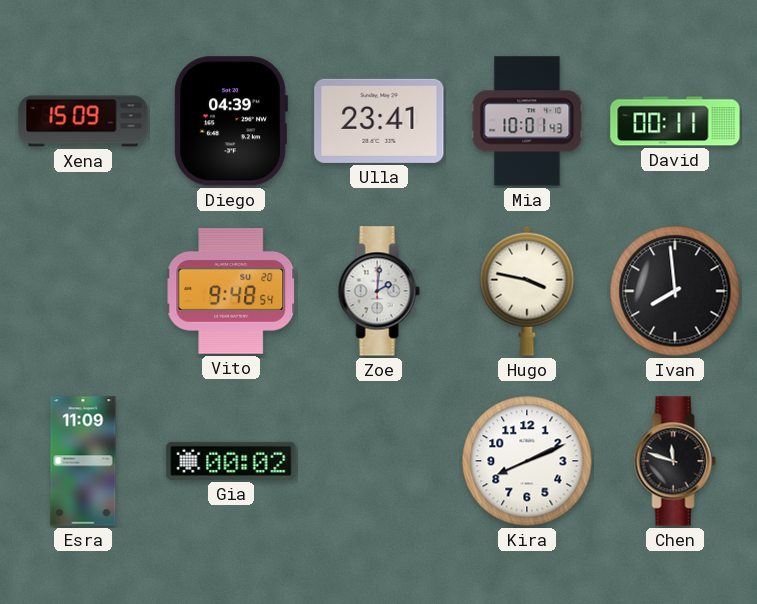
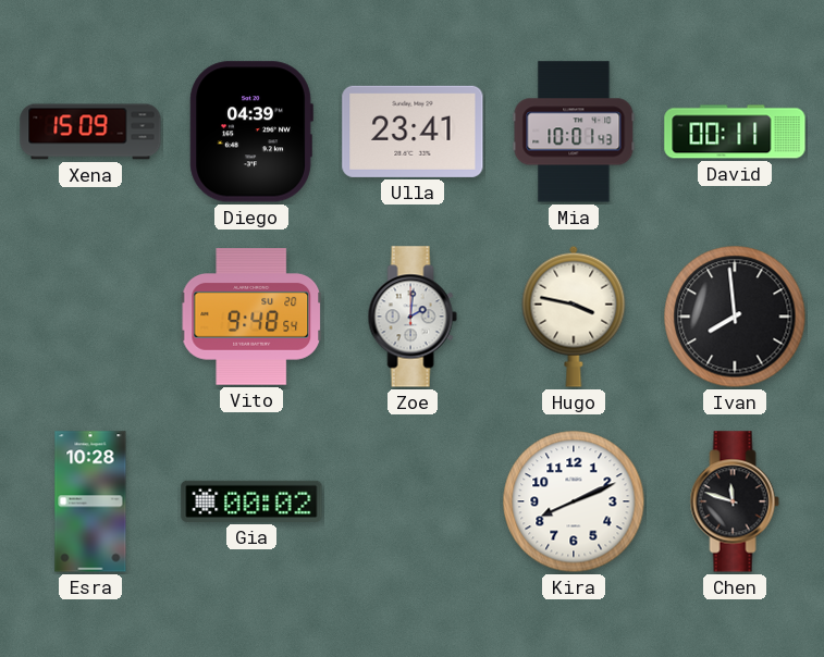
Esra: 11:09 -> 10:28 (90, 501)
